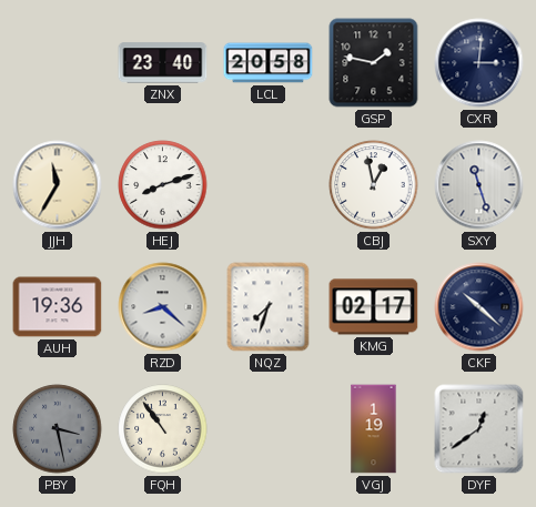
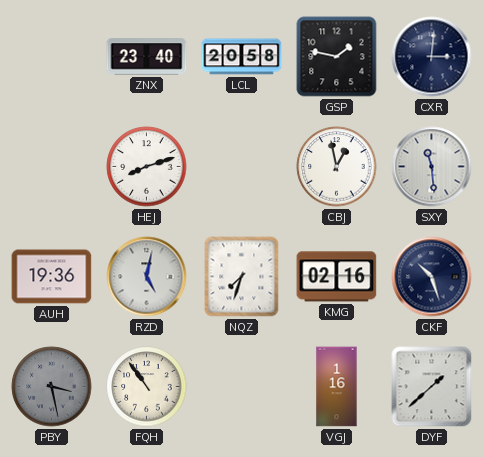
JJH: 11:35 -> none (58, 185)
SXY: 11:27 -> 11:29 (432, 167)
RZD: 8:22 -> 5:02 (147, 277)
KMG: 02:17 -> 02:16 (337, 277)
CKF: 10:22 -> 10:27 (432, 277)
VGJ: 1:19 -> 1:16 (337, 387)
DYF: 12:39 -> 1:38 (432, 387)
